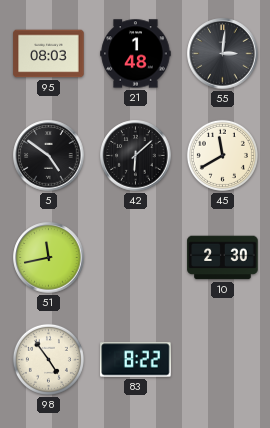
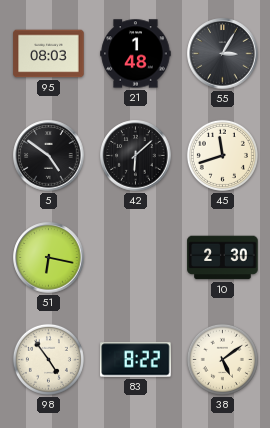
55: 3:01 -> 3:05 (223, 54)
45: 11:40 -> 11:42 (222, 155)
51: 11:43 -> 6:17 (49, 258)
38: none -> 5:09 (222, 359)
